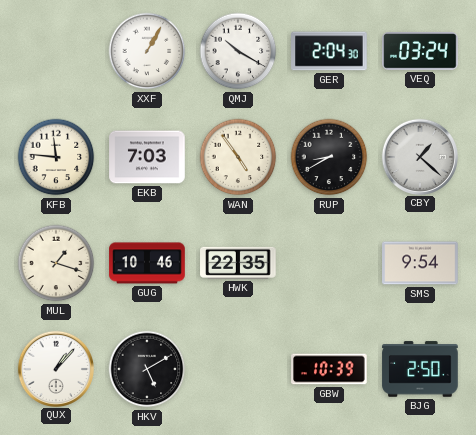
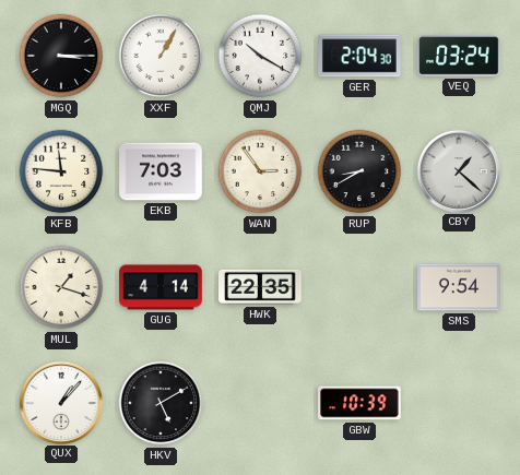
MGQ: none -> 3:15 (61, 56)
WAN: 4:54 -> 2:54 (260, 171)
GUG: 10:46 -> 4:14 (161, 287)
BJG: 2:50 -> none (420, 369)
